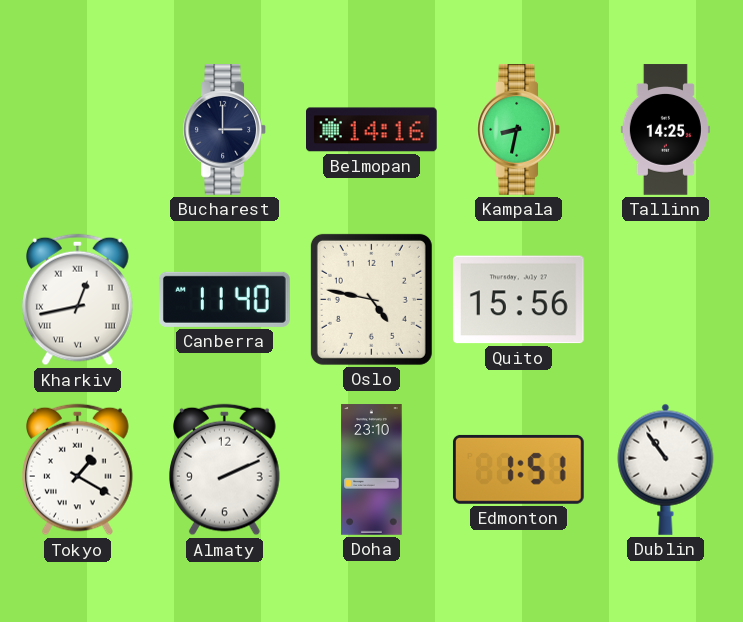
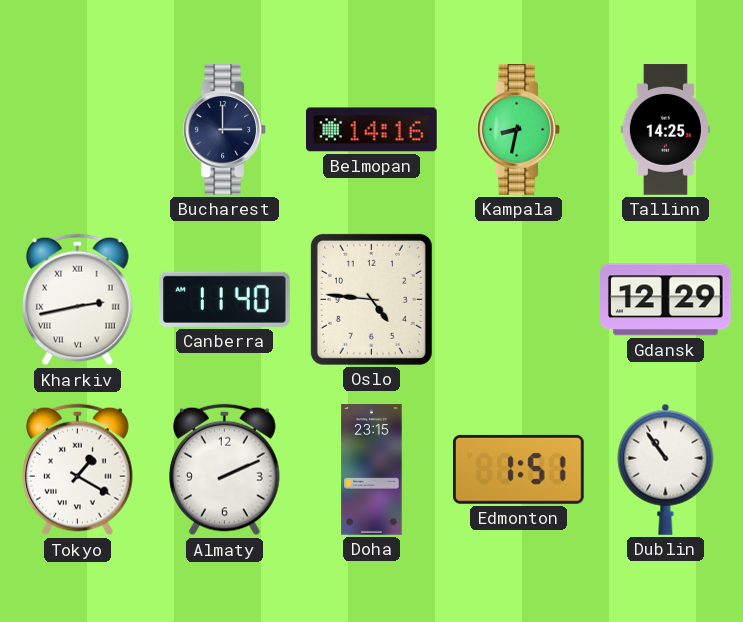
Kharkiv: 12:43 -> 2:43 (78, 300)
Oslo: 4:47 -> 4:46 (371, 299)
Quito: 15:56 -> none (519, 300)
Gdansk: none -> 12:29 (666, 300)
Doha: 23:10 -> 23:15 (372, 470)
